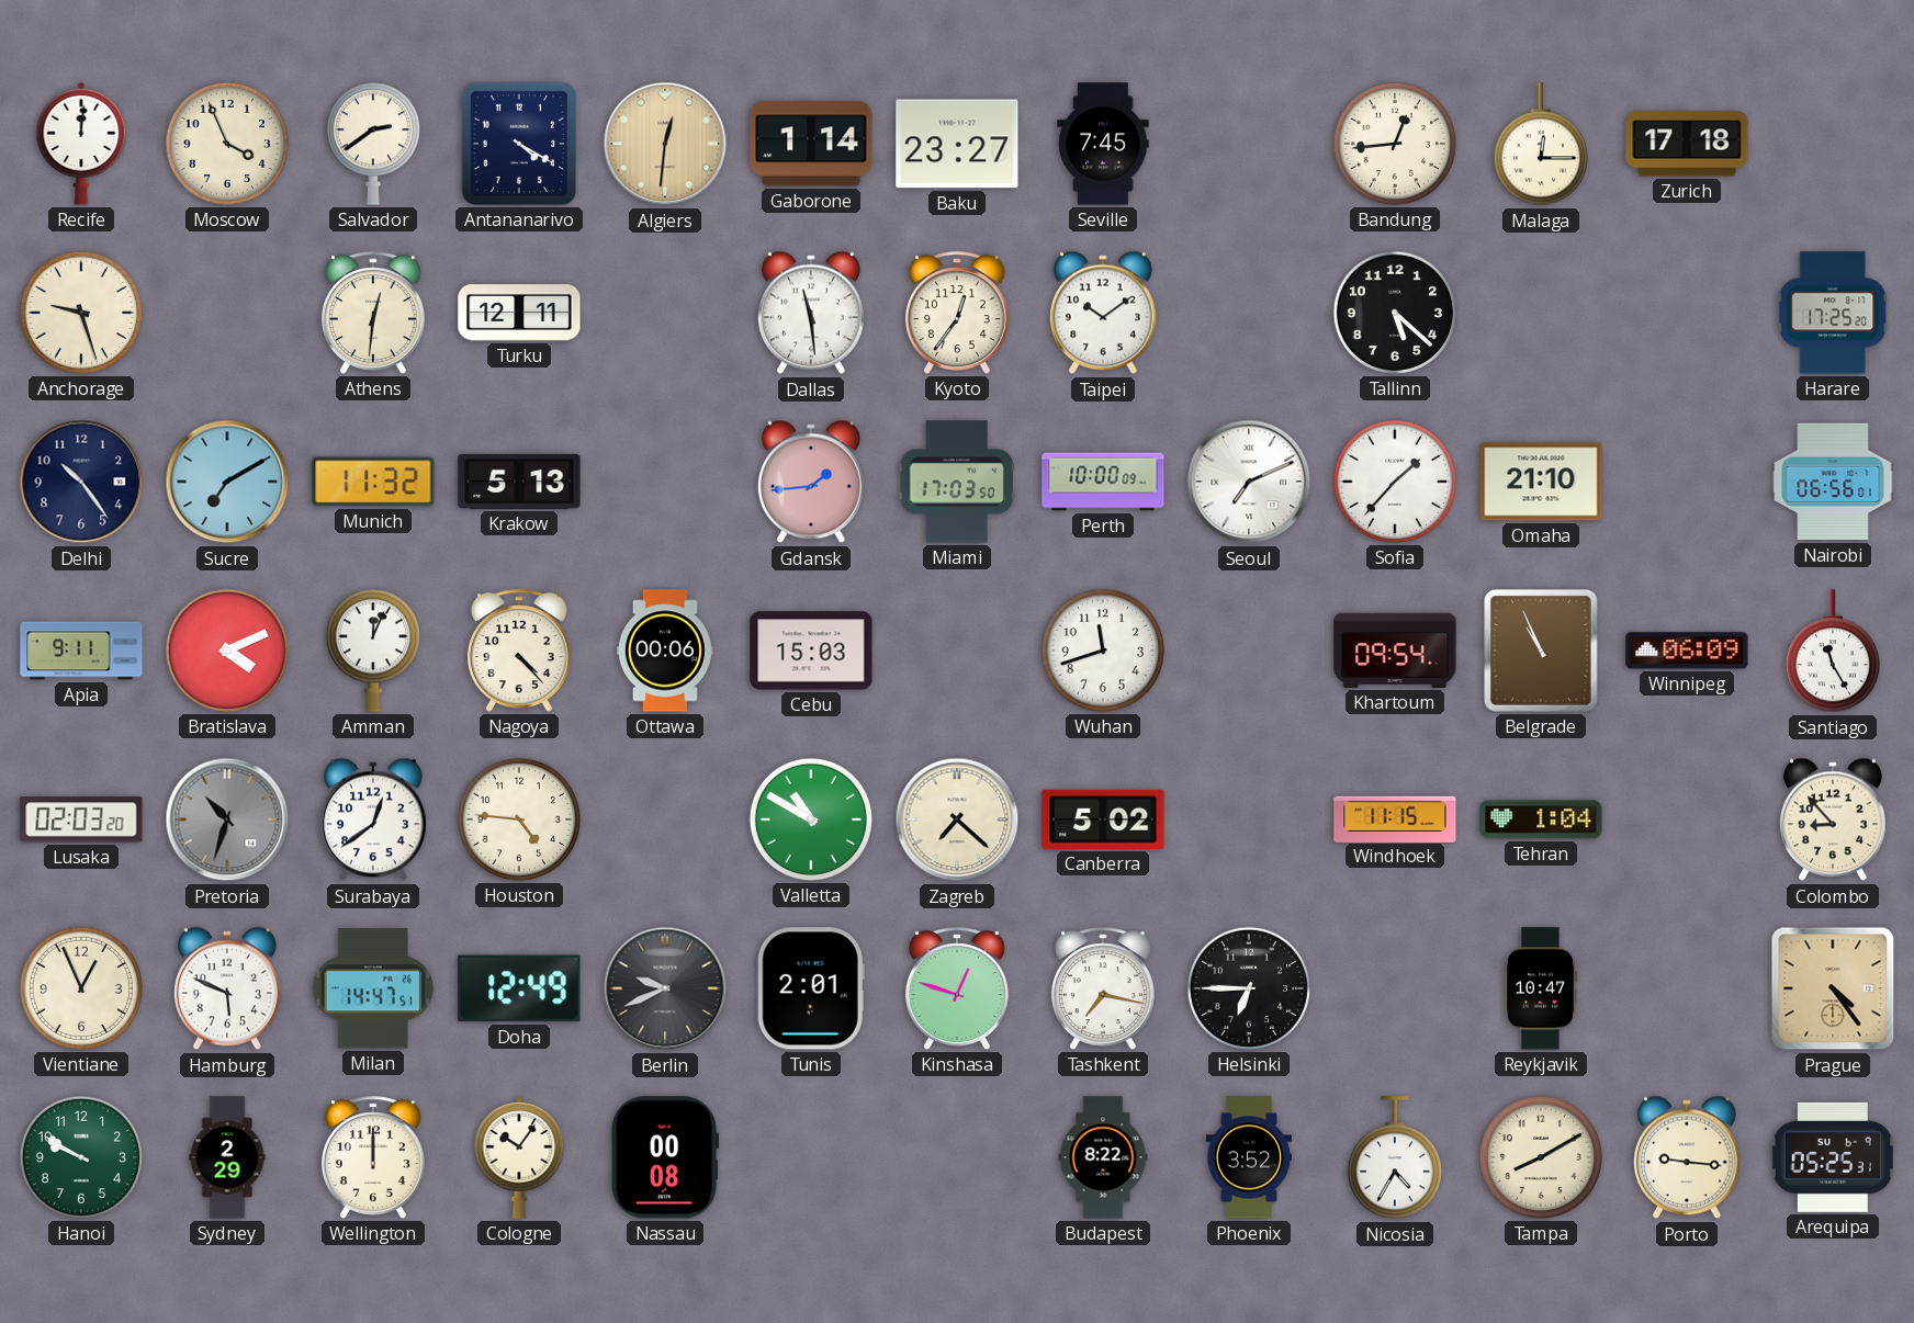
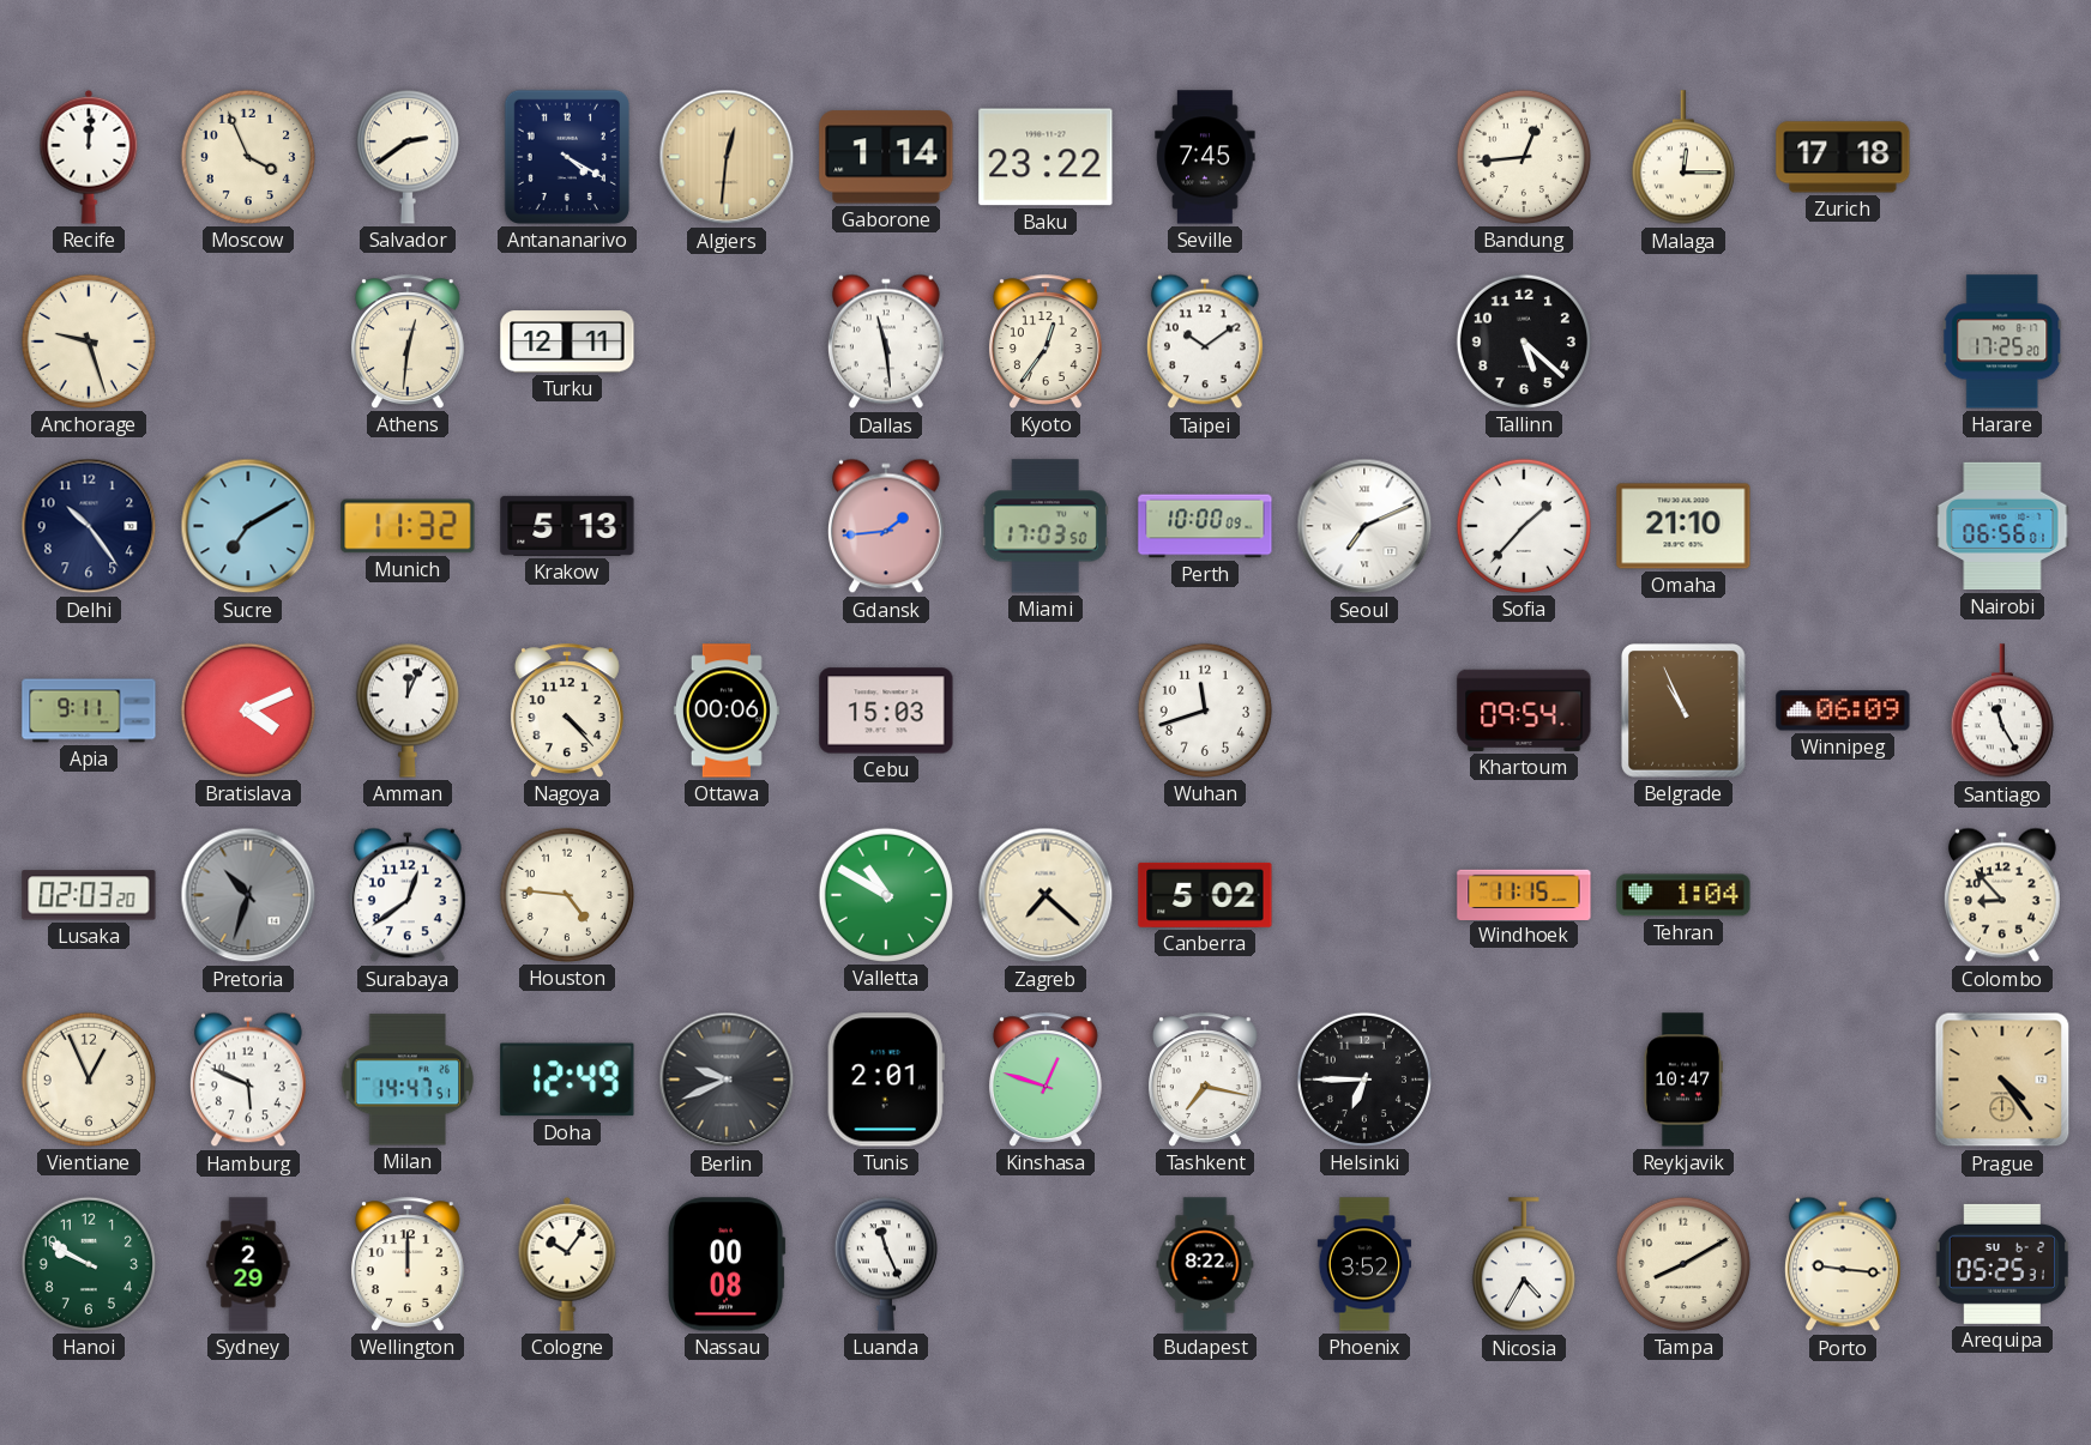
Baku: 23:27 -> 23:22 (1045, 157)
Luanda: none -> 11:26 (886, 1264)
Arequipa date: SU 6-9 -> SU 6-2 (2002, 1264)
